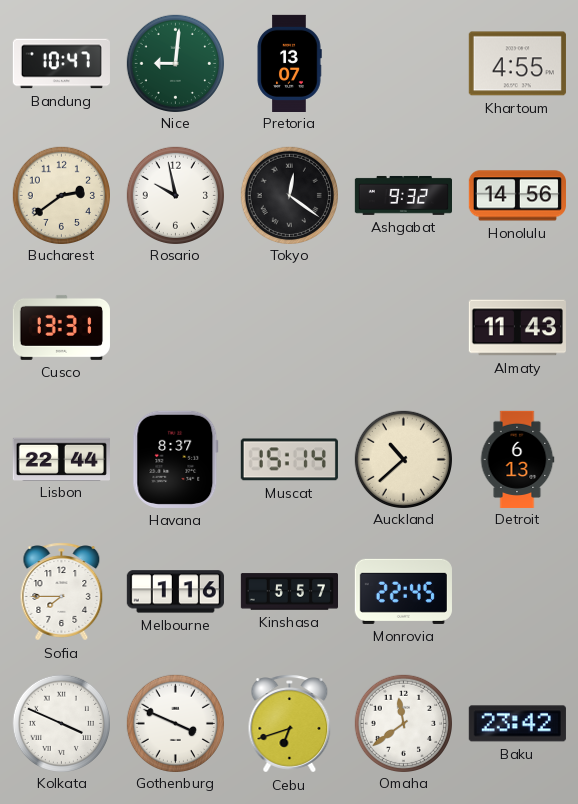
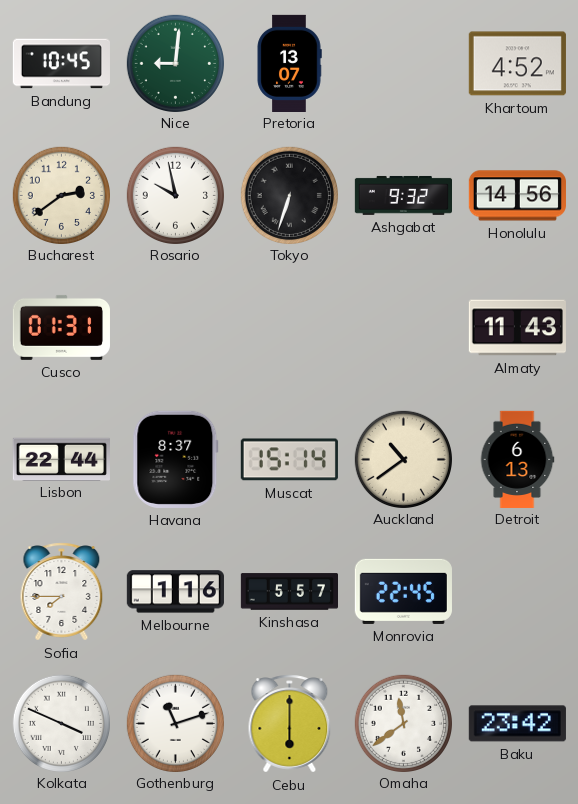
Bandung: 10:47 -> 10:45 (61, 64)
Khartoum: 4:55 -> 4:52 (517, 64)
Tokyo: 12:21 -> 6:33 (289, 195)
Cusco: 13:31 -> 01:31 (61, 327)
Auckland: 10:38 -> 10:39 (403, 459)
Gothenburg: 3:49 -> 11:12 (175, 723)
Cebu: 6:42 -> 6:00 (290, 724)
